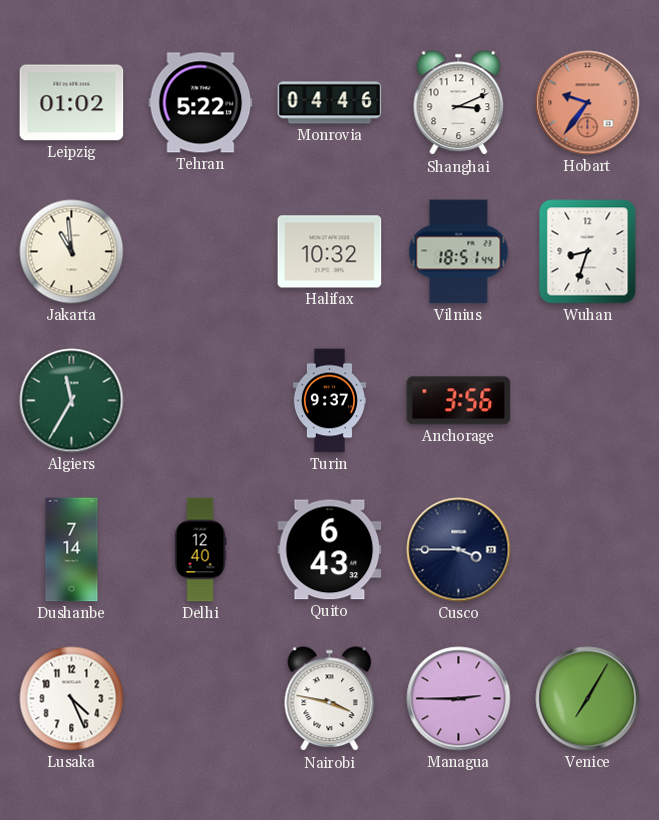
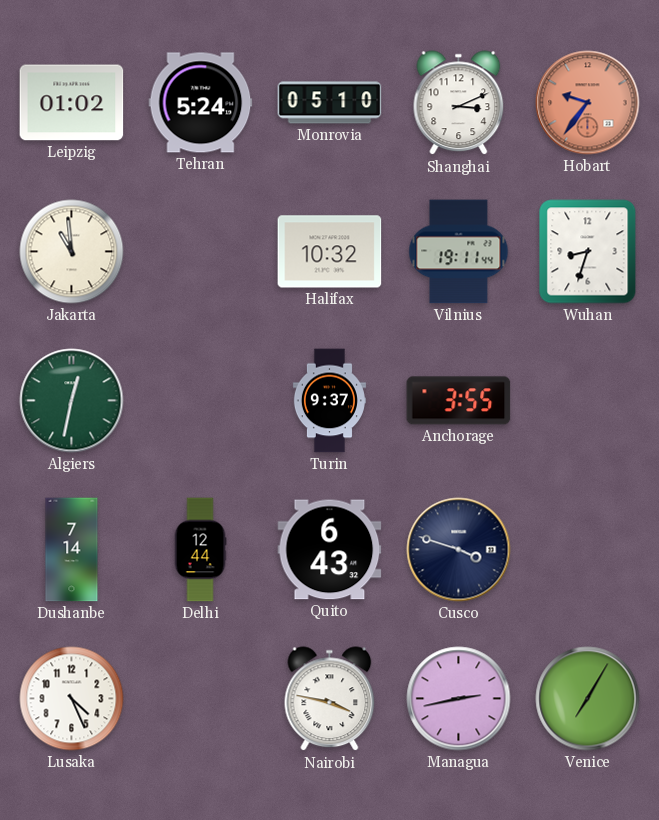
Tehran: 5:22 -> 5:24 (201, 103)
Monrovia: 04:46 -> 05:10 (330, 103)
Vilnius: 18:51 -> 19:11 (459, 252)
Algiers: 11:35 -> 12:32 (72, 401)
Anchorage: 3:56 -> 3:55 (459, 401)
Delhi: 12:40 -> 12:44 (200, 550)
Cusco: 3:45 -> 3:48 (459, 550)
Managua: 2:45 -> 2:43 (459, 699)
